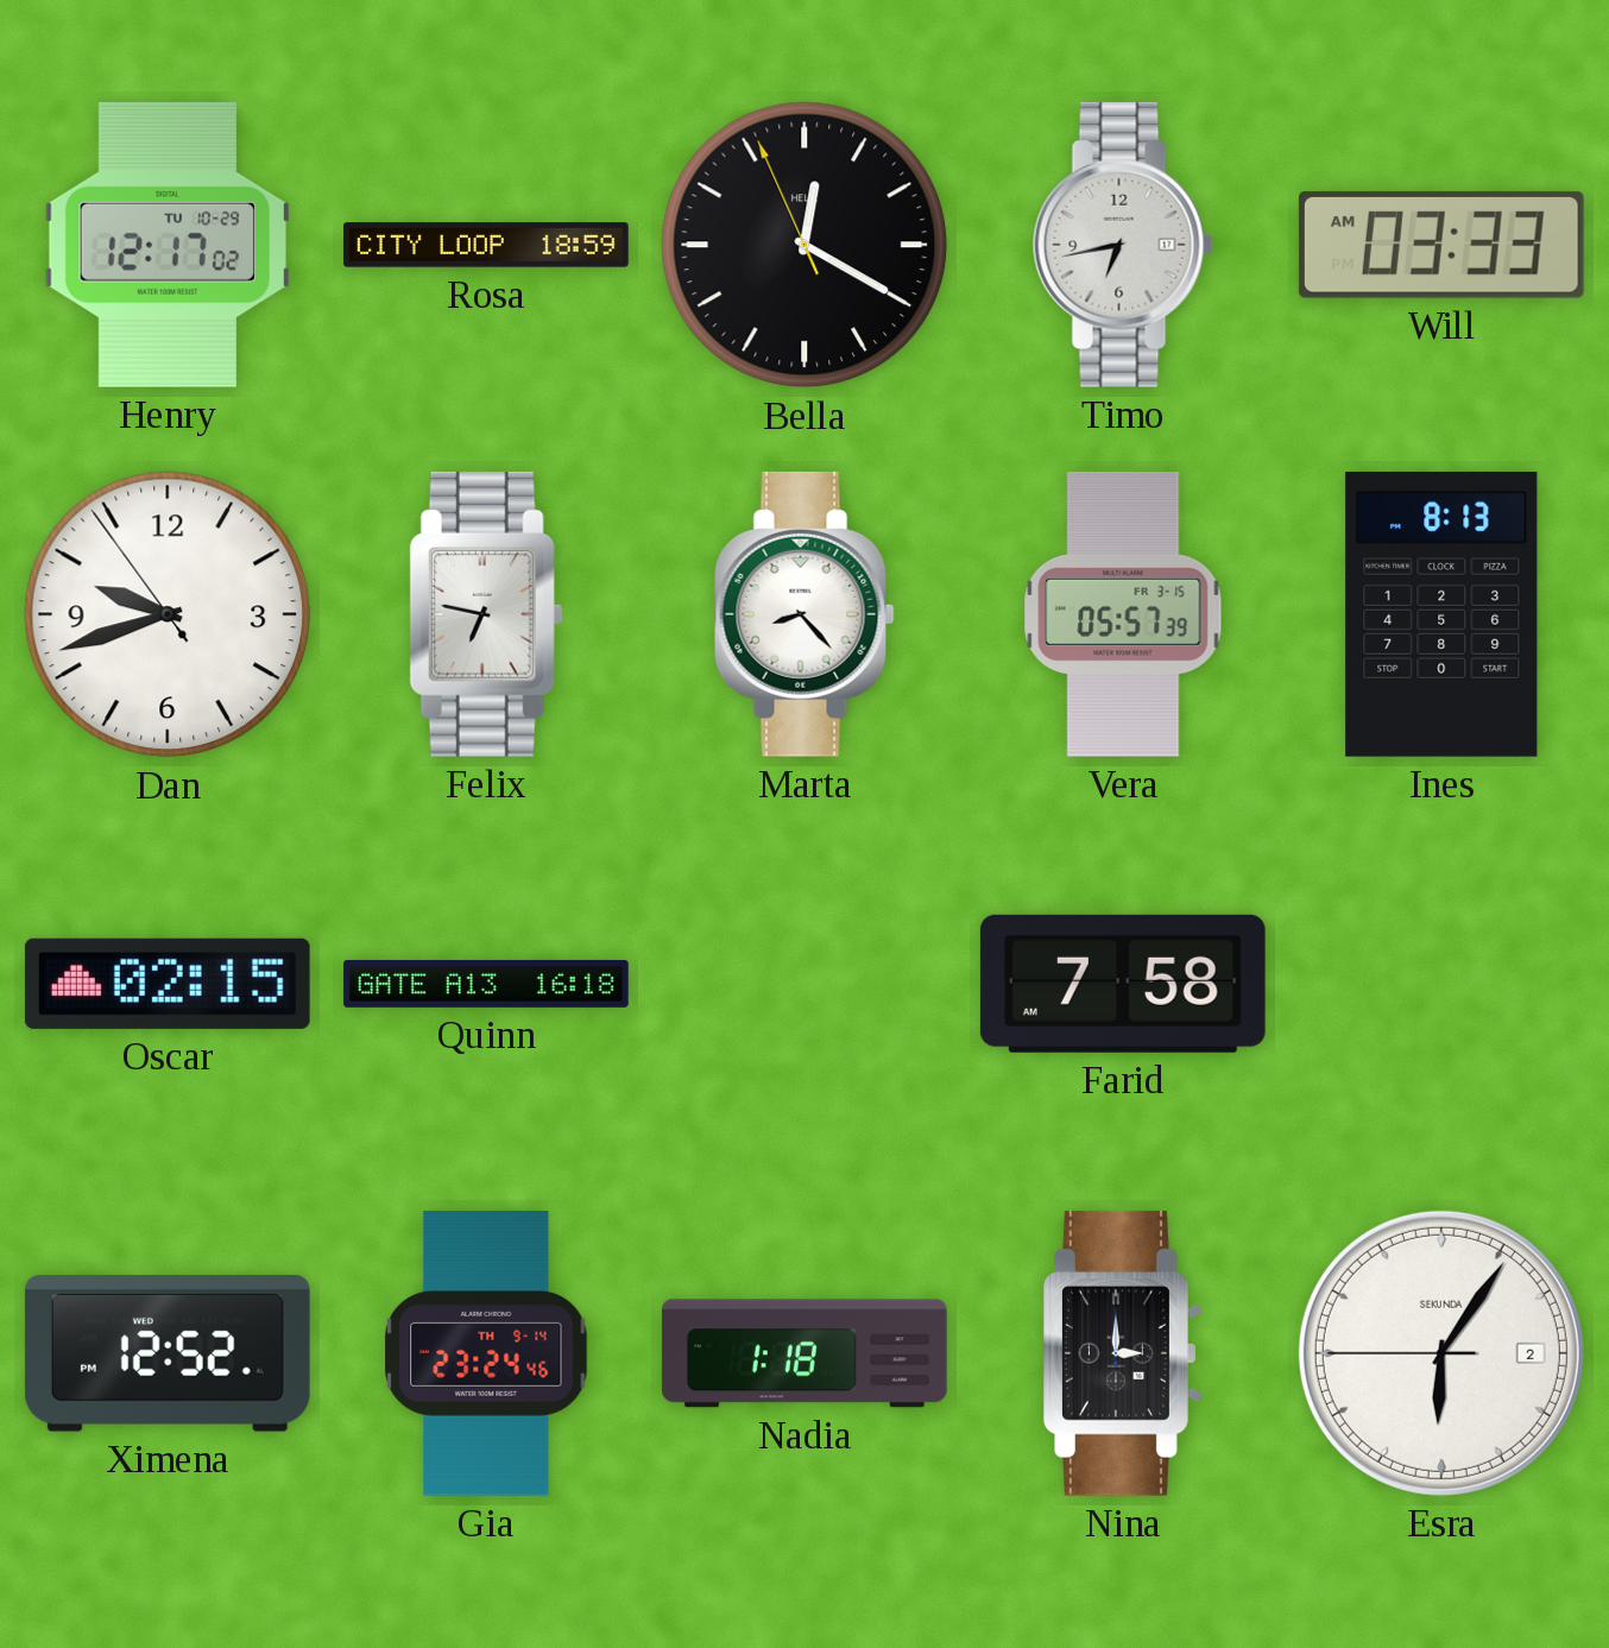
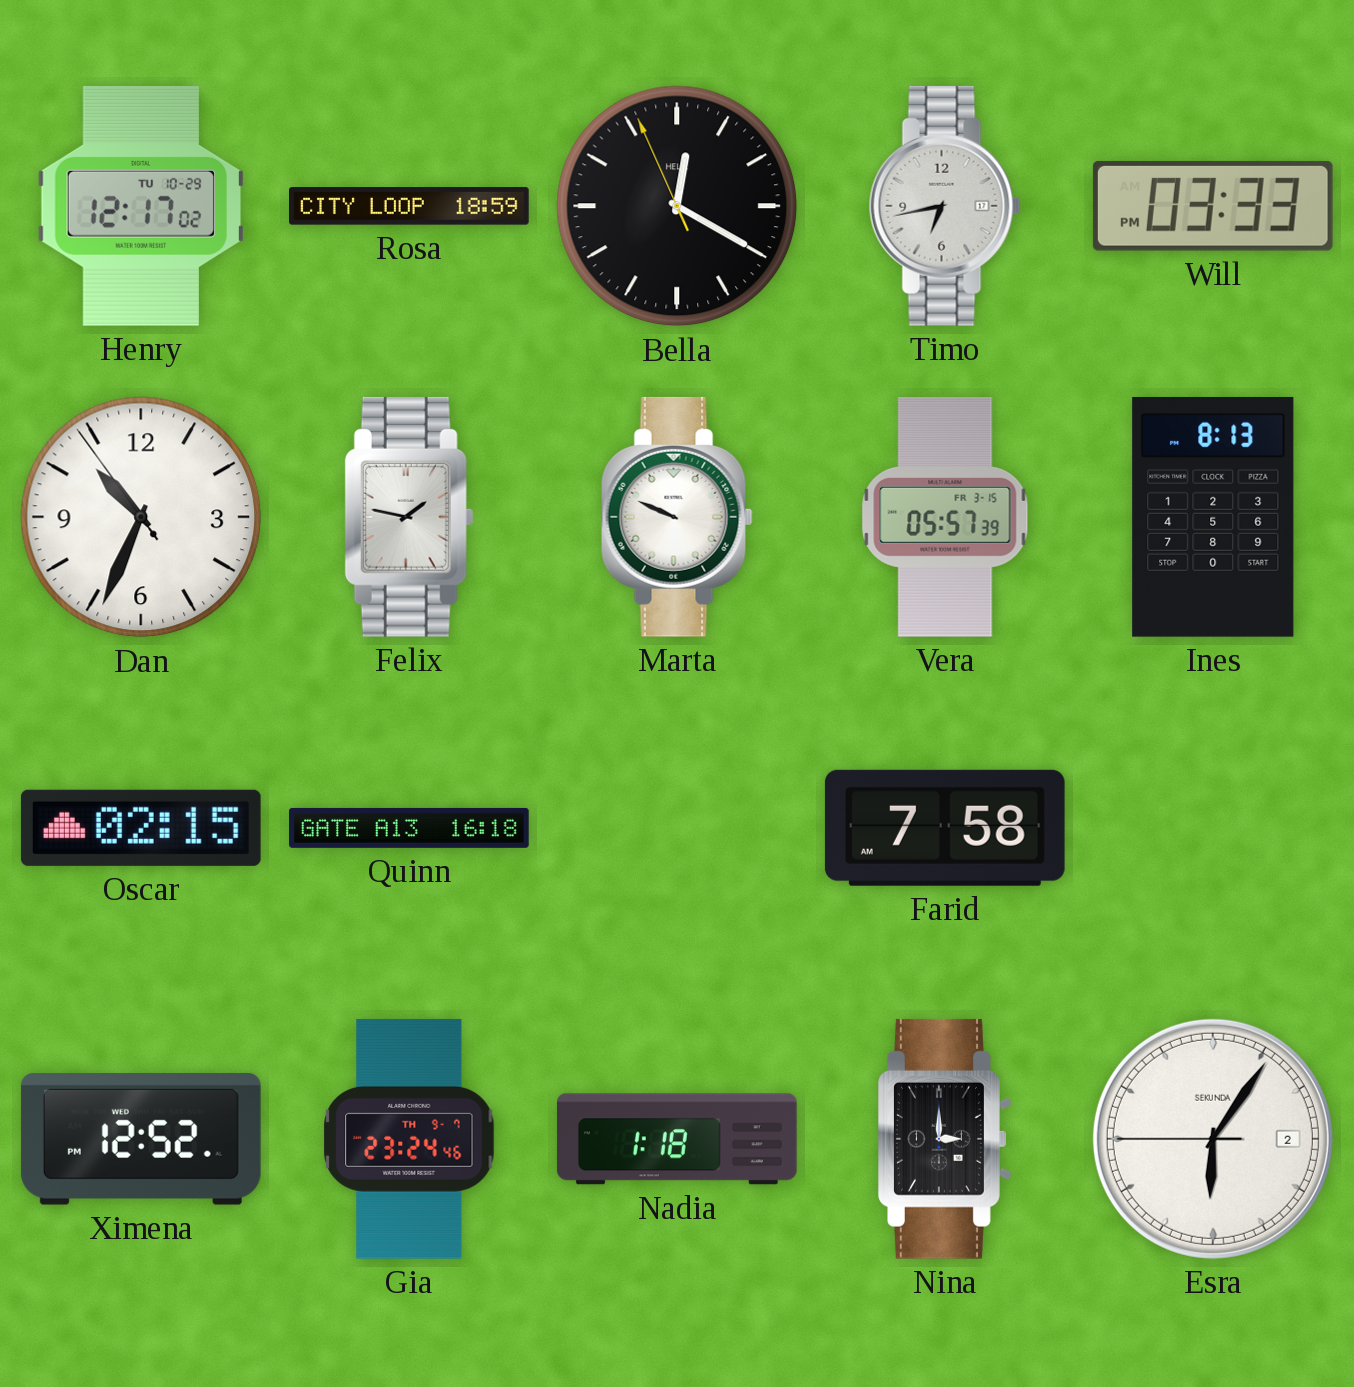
Will: 03:33 AM -> 03:33 PM (1213, 206)
Dan: 9:41 -> 10:33 (141, 517)
Felix: 6:47 -> 1:47 (409, 517)
Marta: 8:23 -> 9:49 (677, 517)
Gia date: TH 9-14 -> TH 9-7 (409, 1139)
